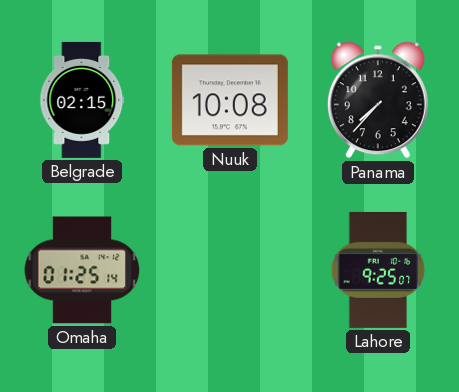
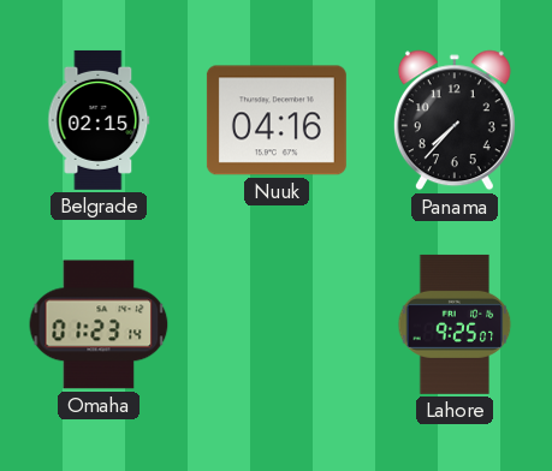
Nuuk: 10:08 -> 04:16 (277, 120)
Omaha: 01:25 -> 01:23 (99, 324)
